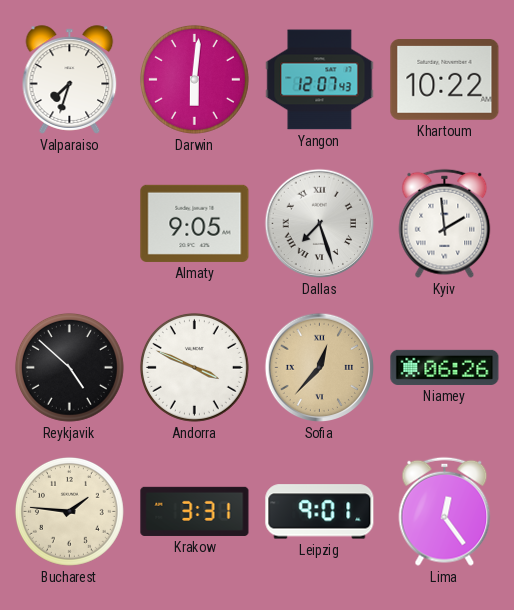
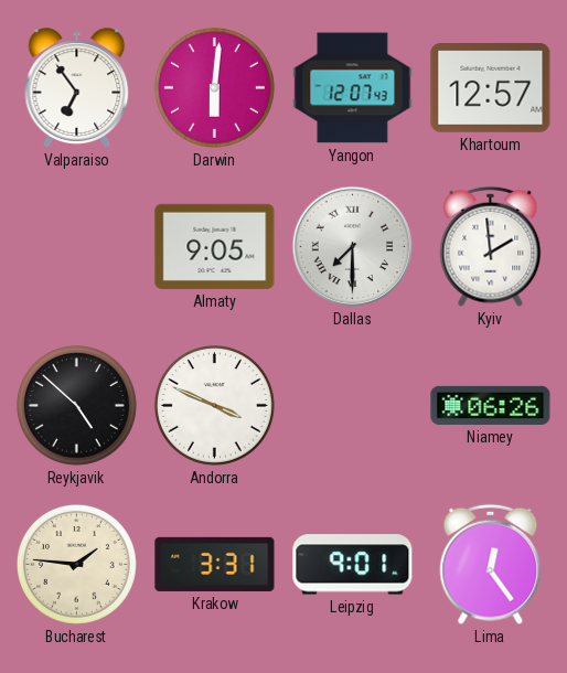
Valparaiso: 7:33 -> 6:54 (77, 88)
Khartoum: 10:22 -> 12:57 (491, 88)
Dallas: 7:27 -> 7:30 (353, 247)
Sofia: 12:37 -> none (320, 368)
